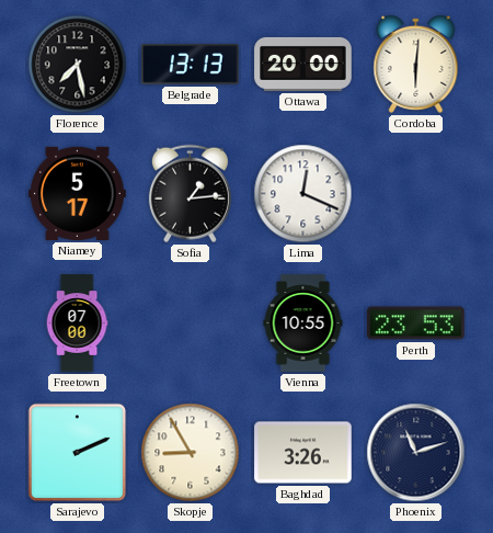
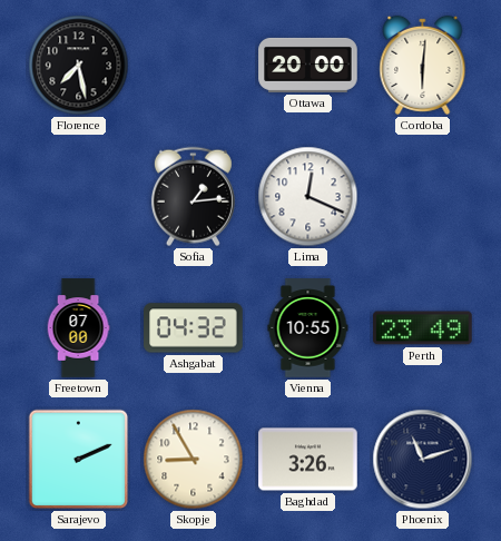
Belgrade: 13:13 -> none (191, 65)
Niamey: 5:17 -> none (78, 193)
Ashgabat: none -> 04:32 (194, 328)
Perth: 23:53 -> 23:49 (423, 328)
